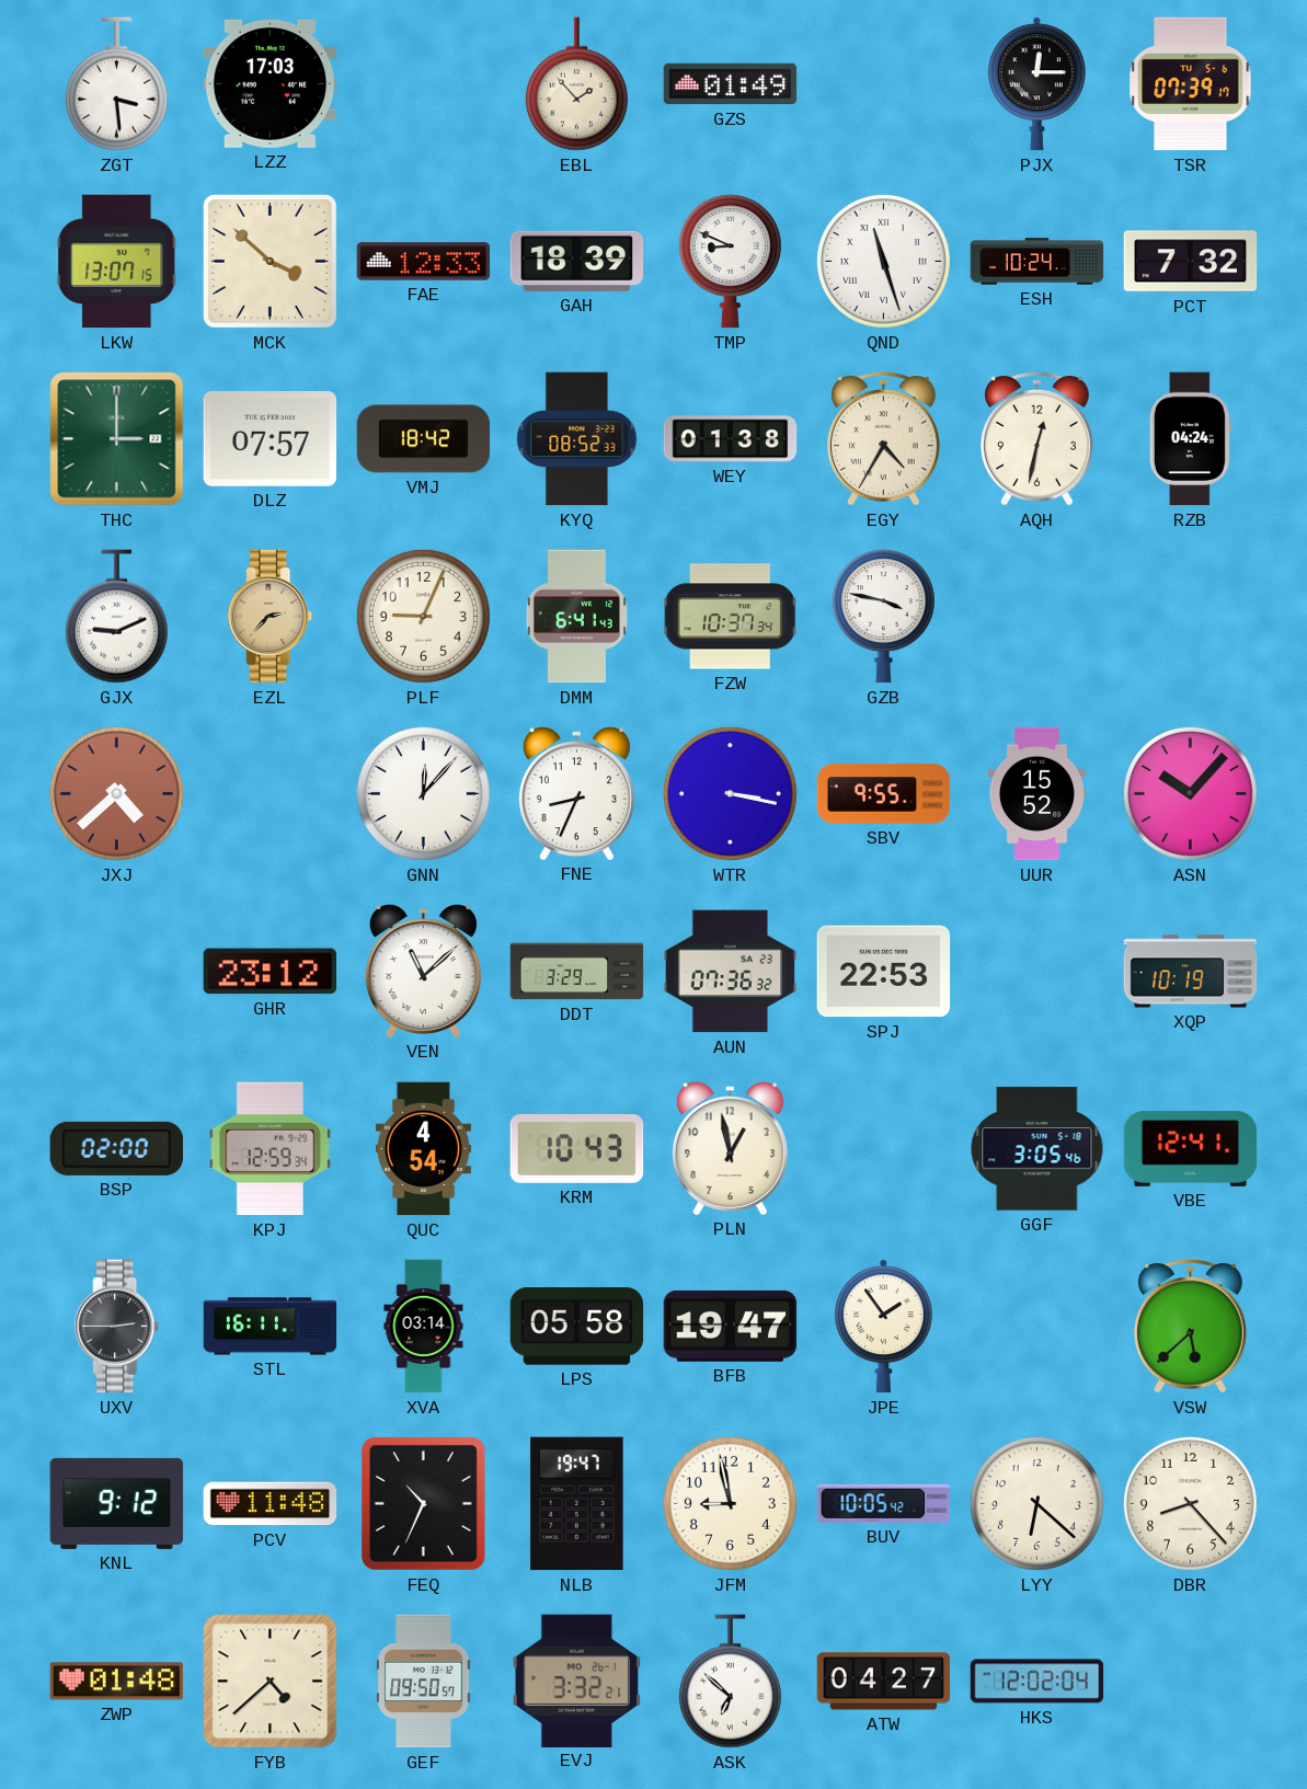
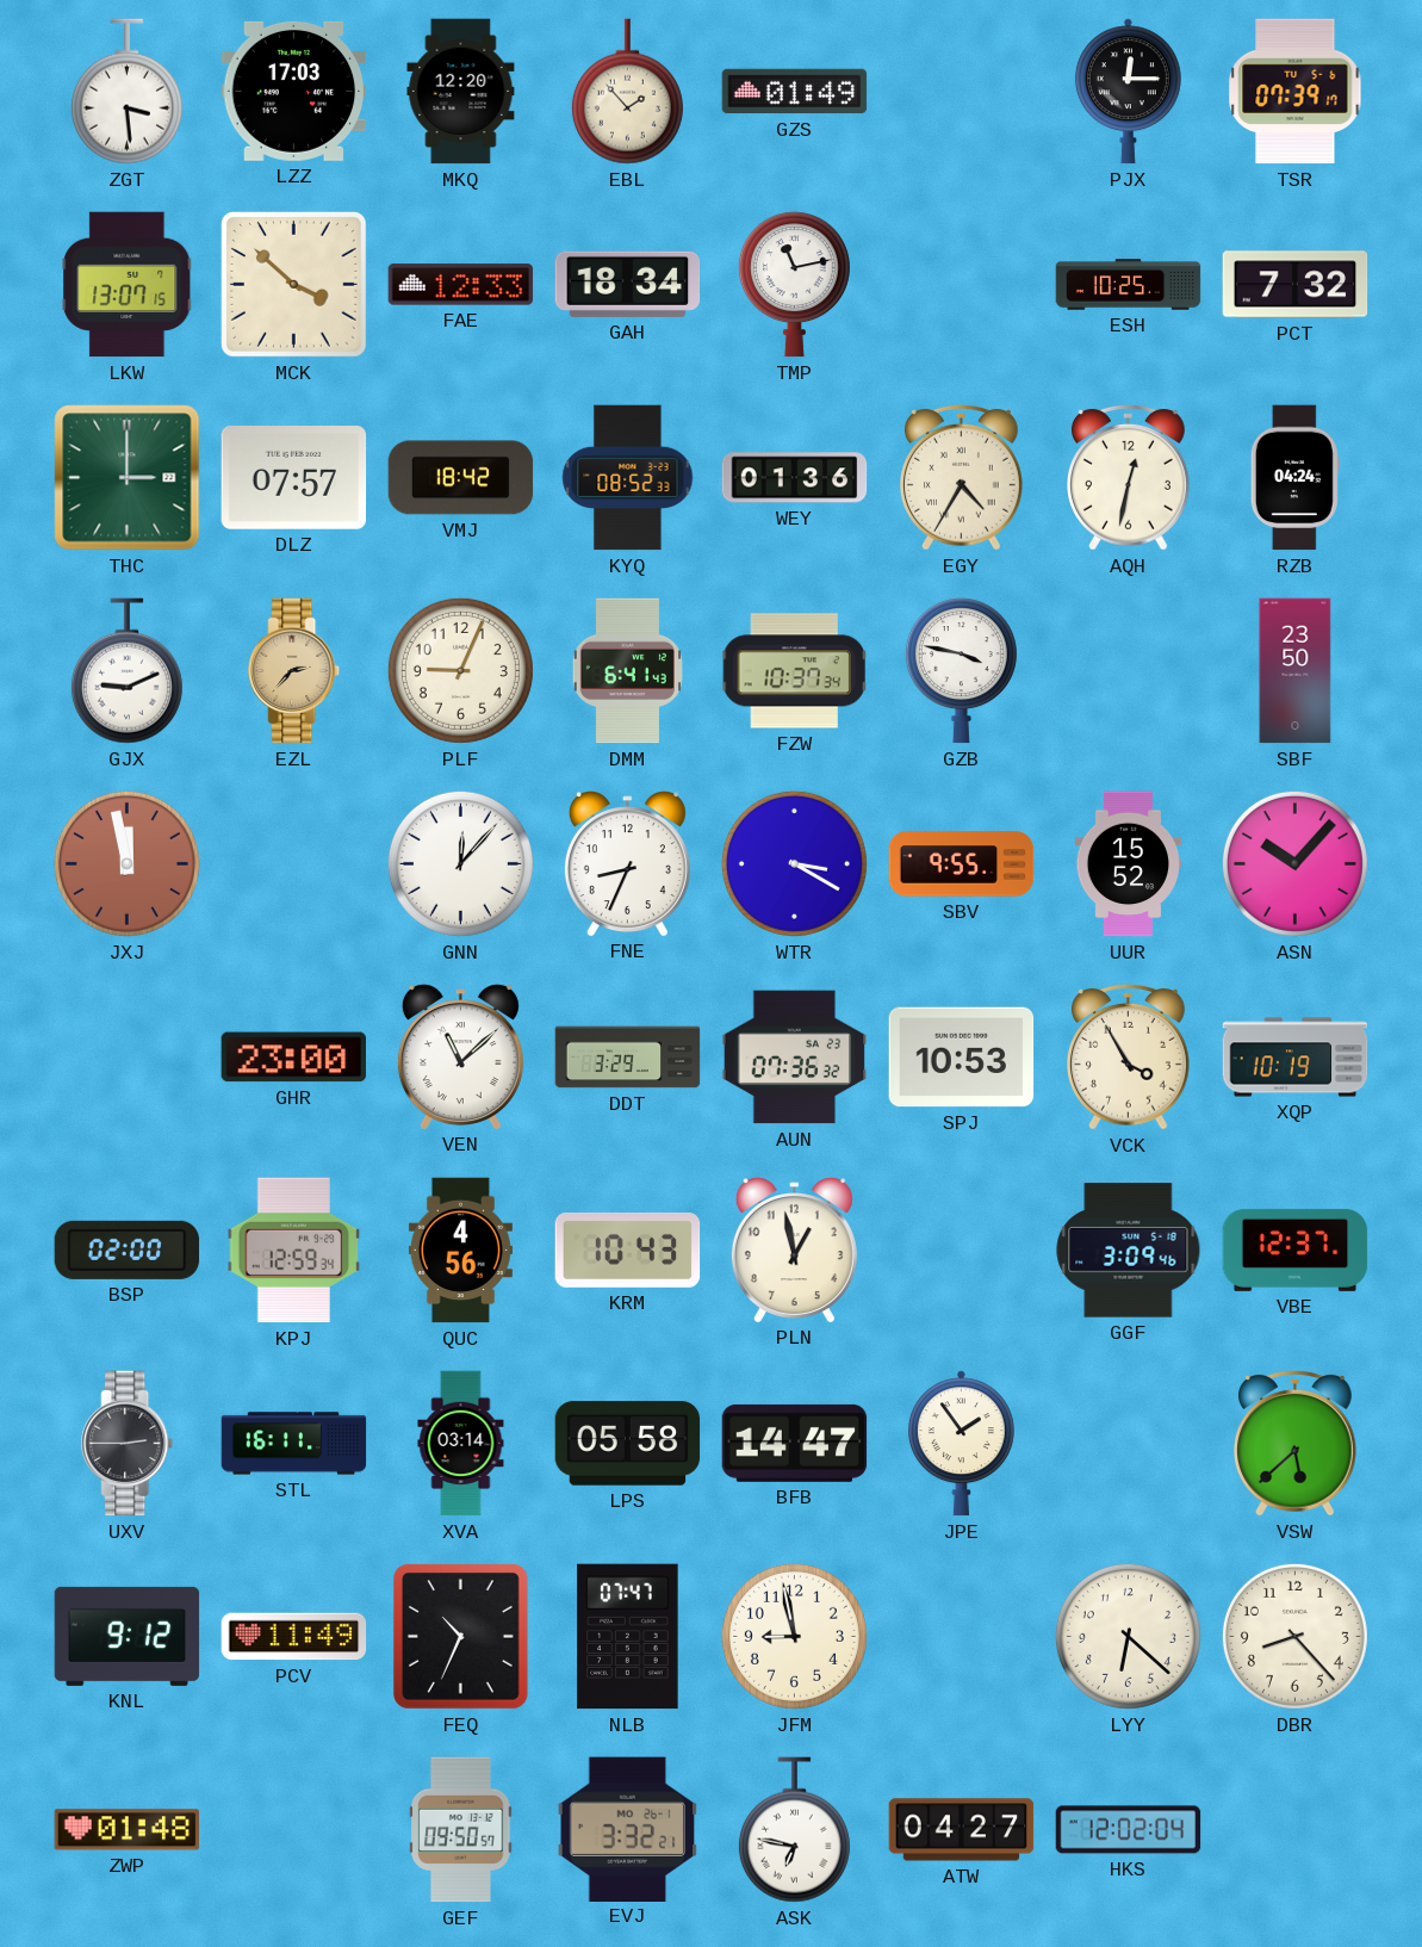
MKQ: none -> 12:20 (461, 92)
GAH: 18:39 -> 18:34 (628, 284)
TMP: 8:49 -> 11:13 (794, 285)
QND: 11:27 -> none (883, 261)
ESH: 10:24 -> 10:25 (1129, 285)
WEY: 01:38 -> 01:36 (795, 478)
SBF: none -> 23:50 (1296, 671)
JXJ: 4:38 -> 11:58 (126, 863)
WTR: 3:17 -> 3:20 (794, 863)
GHR: 23:12 -> 23:00 (293, 1058)
SPJ: 22:53 -> 10:53 (962, 1058)
VCK: none -> 3:55 (1129, 1058)
QUC: 4:54 -> 4:56 (460, 1251)
GGF: 3:05 -> 3:09 (1129, 1251)
VBE: 12:41 -> 12:37 (1296, 1250)
BFB: 19:47 -> 14:47 (795, 1443)
PCV: 11:48 -> 11:49 (294, 1637)
NLB: 19:47 -> 07:47 (628, 1637)
BUV: 10:05 -> none (884, 1503)
FYB: 4:38 -> none (271, 1682)
ASK: 6:52 -> 6:47 (794, 1830)
